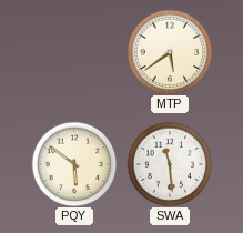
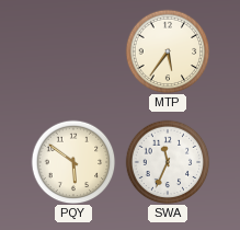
MTP: 5:39 -> 5:36 (168, 51)
SWA: 11:29 -> 11:34 (168, 162)
